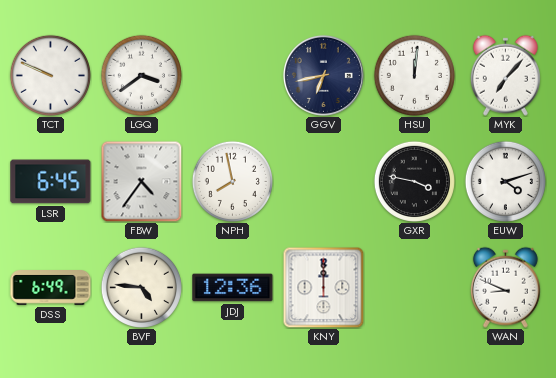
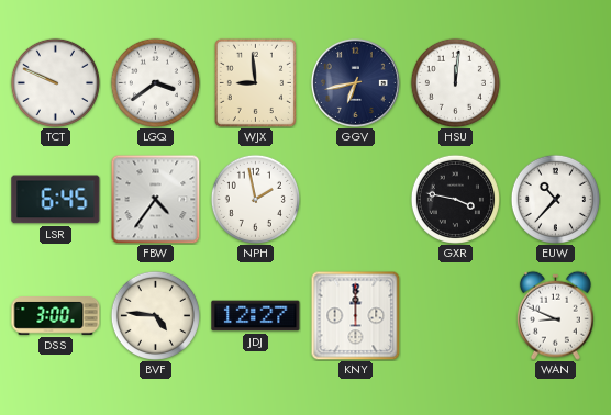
WJX: none -> 8:59 (255, 82)
MYK: 7:07 -> none (505, 75)
NPH: 7:58 -> 1:58 (255, 199)
EUW: 4:12 -> 10:37 (555, 199)
DSS: 6:49 -> 3:00 (56, 316)
JDJ: 12:36 -> 12:27 (256, 316)
